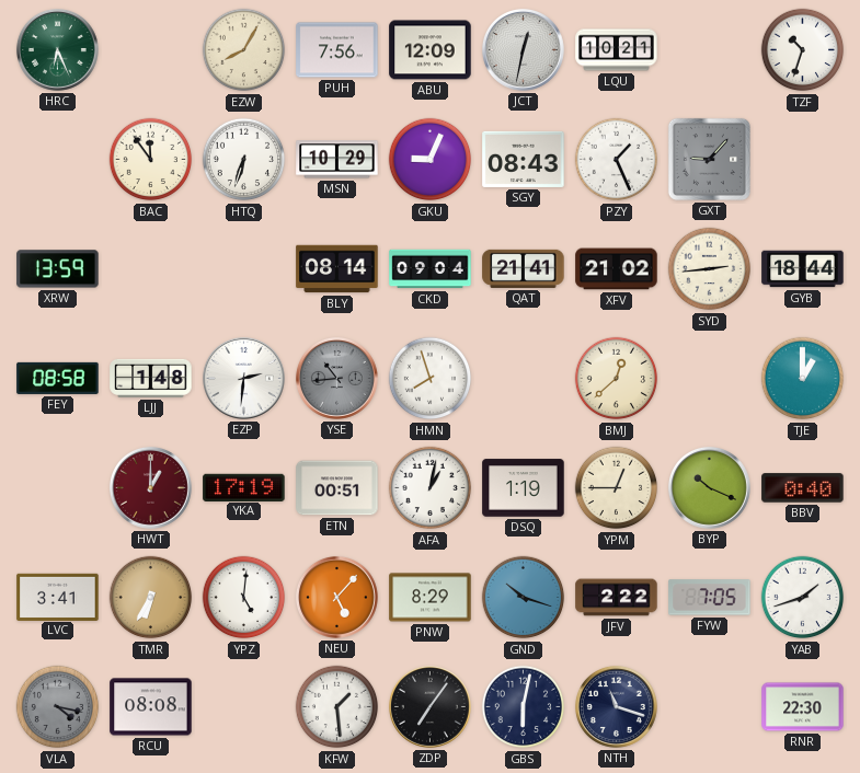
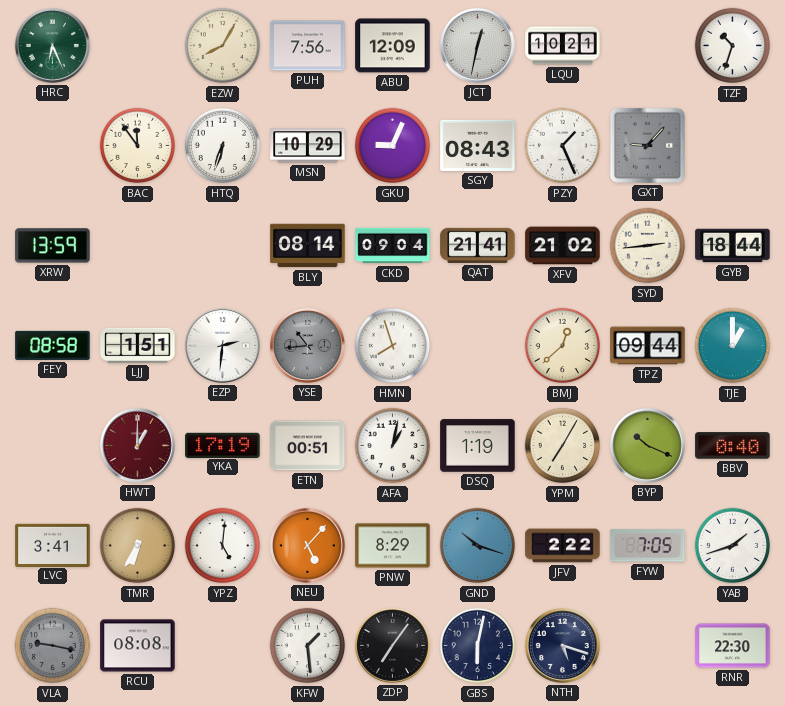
LJJ: 1:48 -> 1:51 (138, 345)
TPZ: none -> 09:44 (648, 346)
YPM: 12:45 -> 7:05 (563, 446)
VLA: 4:17 -> 9:17 (53, 646)
NTH: 11:18 -> 5:18 (562, 645)
